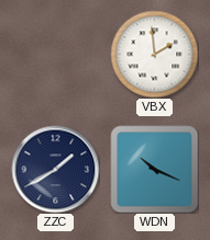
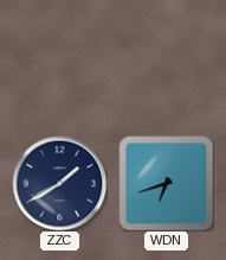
VBX: 1:59 -> none (154, 54)
WDN: 10:19 -> 6:42 (166, 183)
